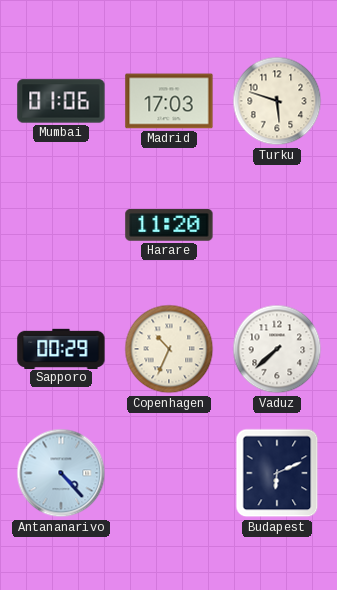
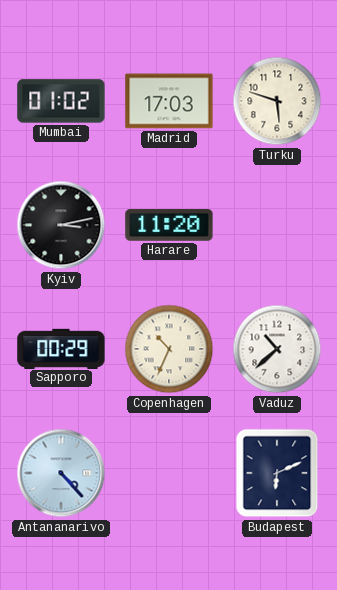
Mumbai: 01:06 -> 01:02 (61, 101)
Kyiv: none -> 3:13 (61, 225)
Vaduz: 7:38 -> 10:38 (277, 349)
